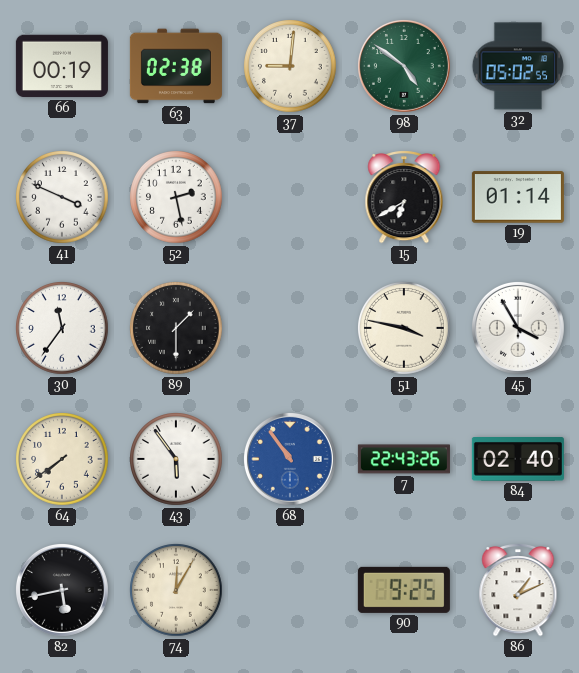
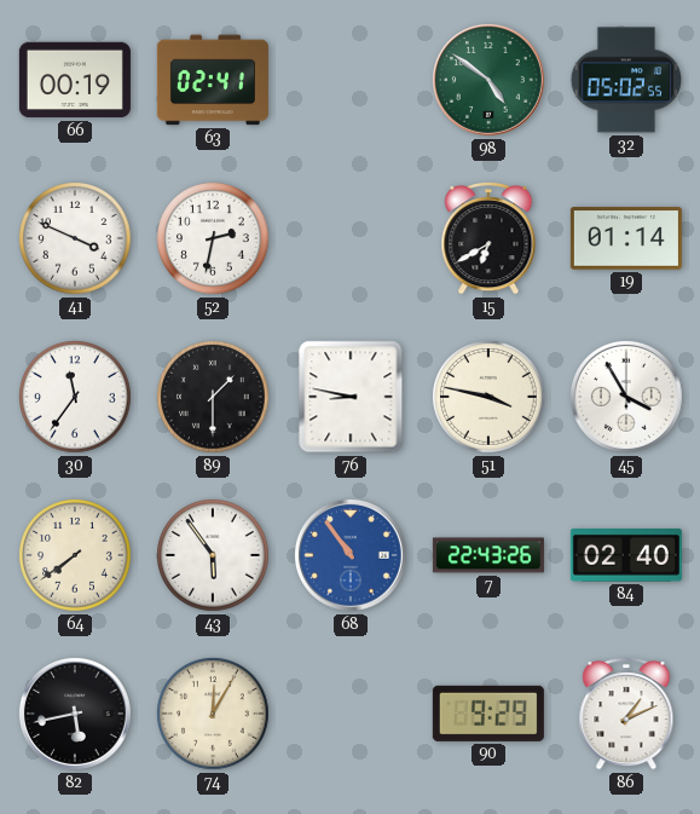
63: 02:38 -> 02:41 (213, 80)
37: 9:01 -> none (291, 67)
52: 2:28 -> 2:32 (214, 239)
76: none -> 8:47 (351, 397)
90: 9:25 -> 9:29 (488, 714)
